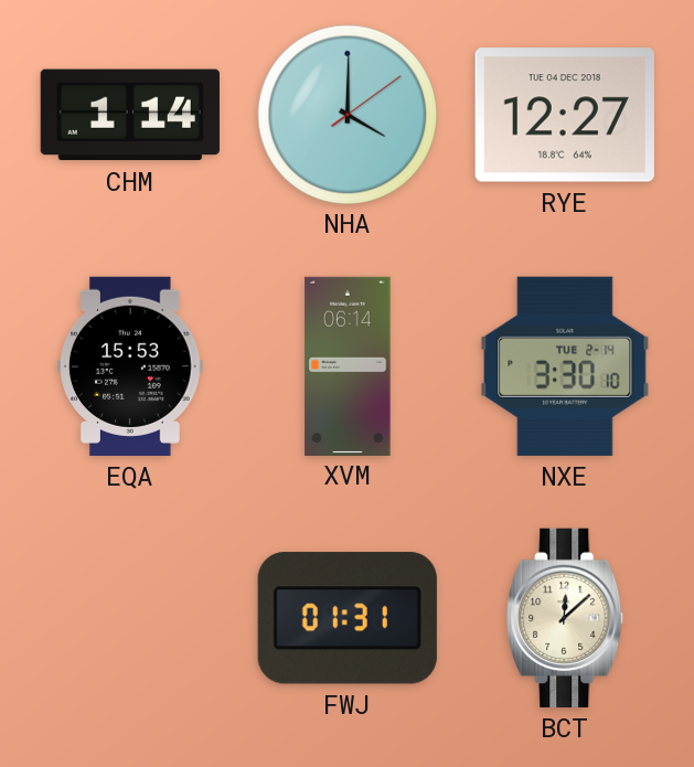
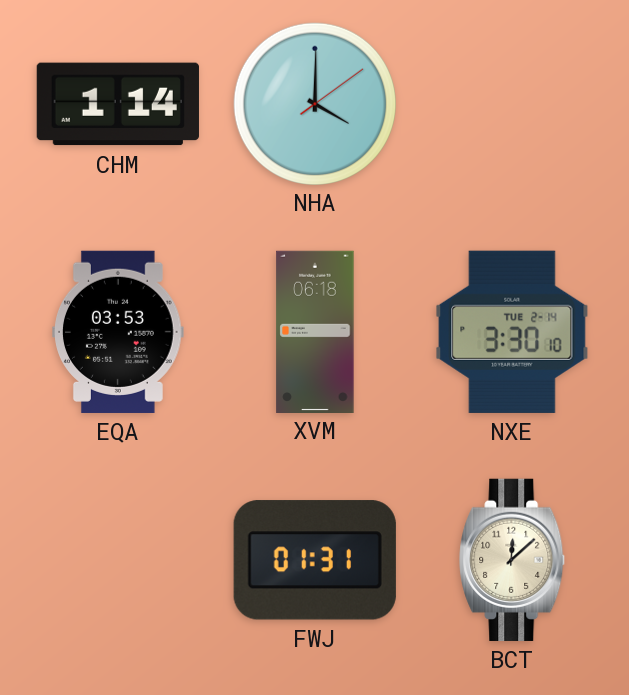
RYE: 12:27 -> none (565, 115)
EQA: 15:53 -> 03:53 (119, 332)
XVM: 06:14 -> 06:18 (315, 331)
